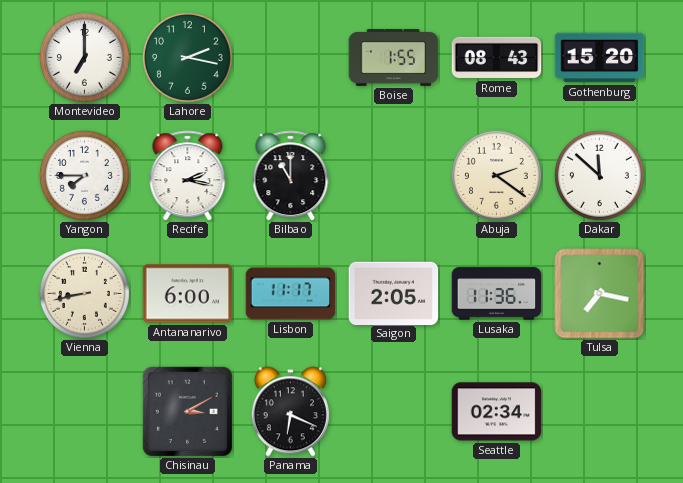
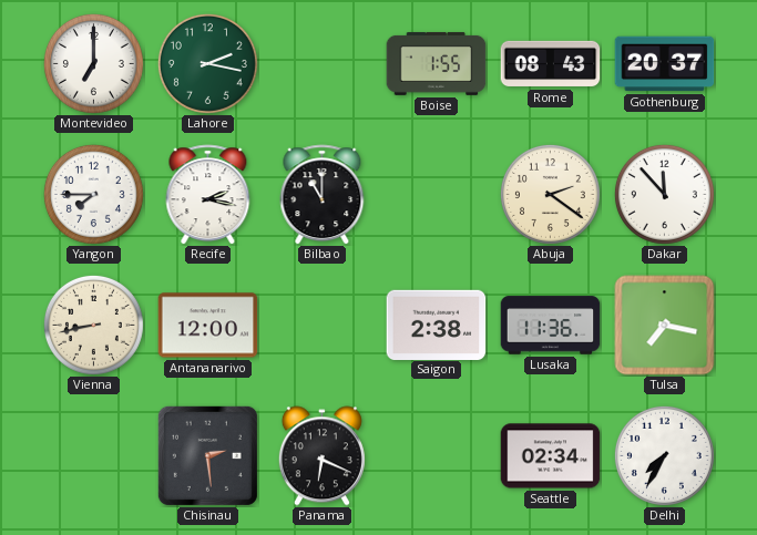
Gothenburg: 15:20 -> 20:37 (665, 64)
Dakar: 11:52 -> 11:53 (664, 194)
Antananarivo: 6:00 -> 12:00 (208, 326)
Lisbon: 11:17 -> none (291, 294)
Saigon: 2:05 -> 2:38 (437, 325)
Chisinau: 3:10 -> 2:29 (207, 455)
Delhi: none -> 7:35 (664, 455)
